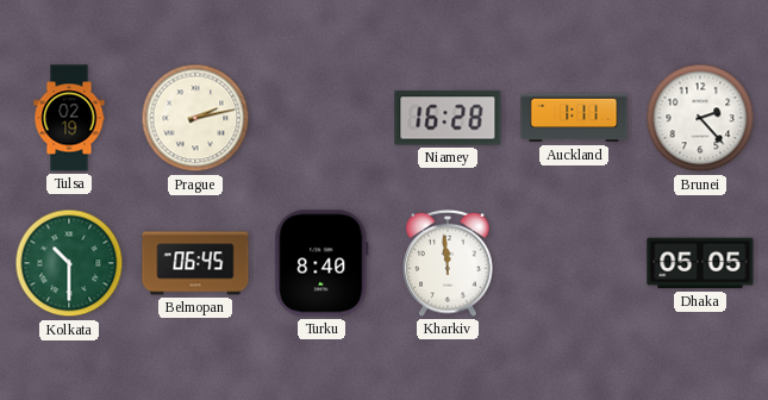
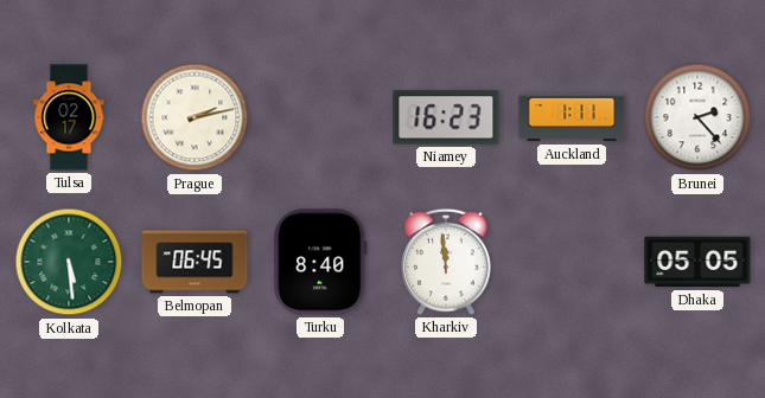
Tulsa: 02:19 -> 02:17 (69, 117)
Niamey: 16:28 -> 16:23 (446, 117)
Kolkata: 10:30 -> 5:29 (69, 262)
